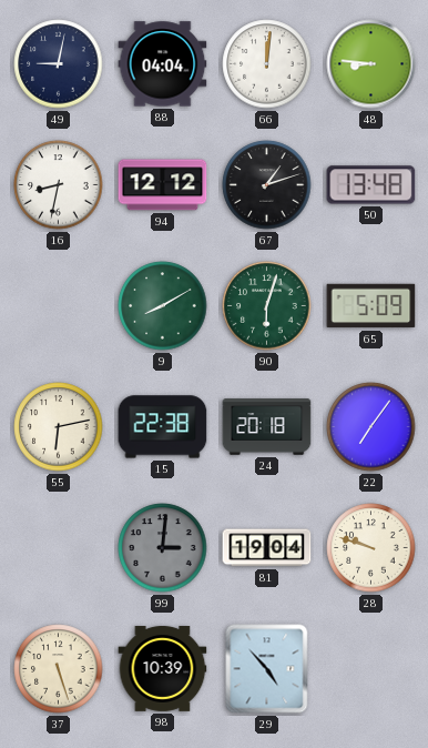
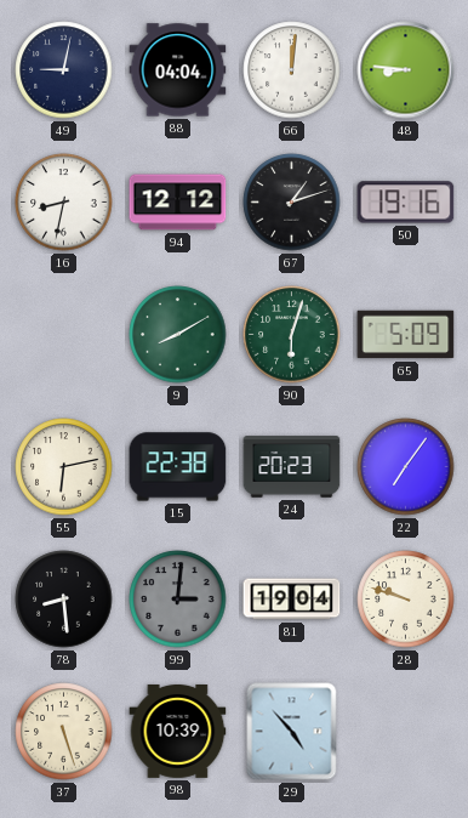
50: 13:48 -> 19:16 (406, 203)
24: 20:18 -> 20:23 (292, 467)
78: none -> 8:29 (64, 600)
